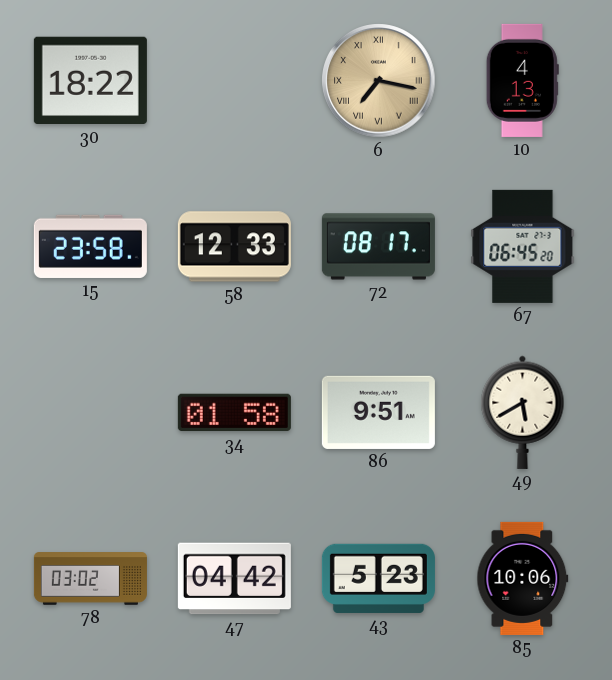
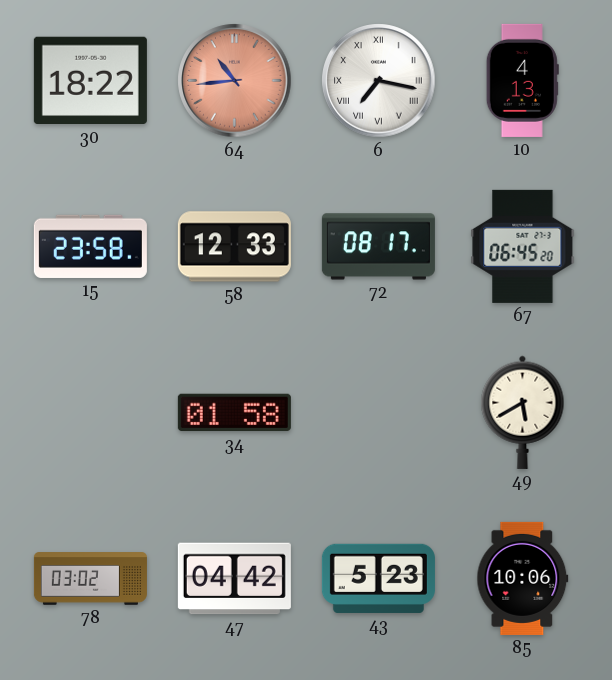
64: none -> 10:44 (235, 81)
6 dial: champagne -> white (379, 81)
86: 9:51 -> none (378, 412)
